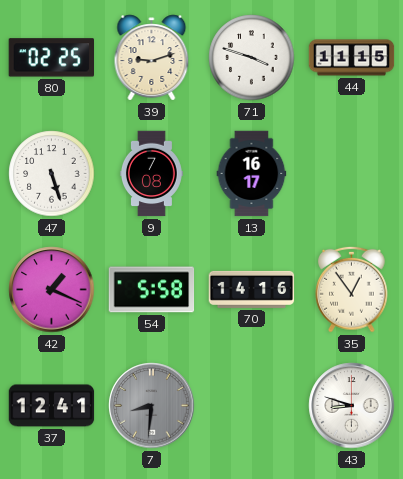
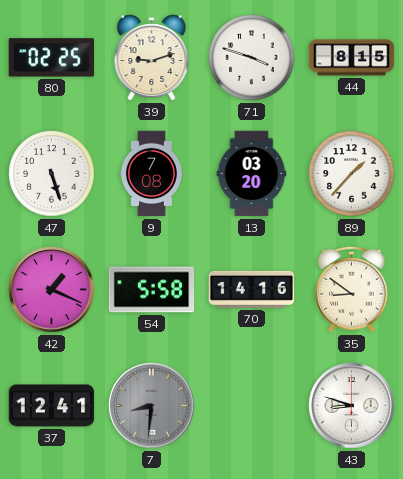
44: 11:15 -> 8:15 (352, 58)
13: 16:17 -> 03:20 (252, 174)
89: none -> 1:37 (352, 174)
35: 12:54 -> 8:51 (352, 289)
